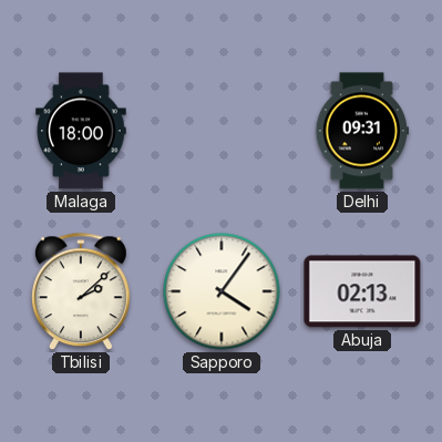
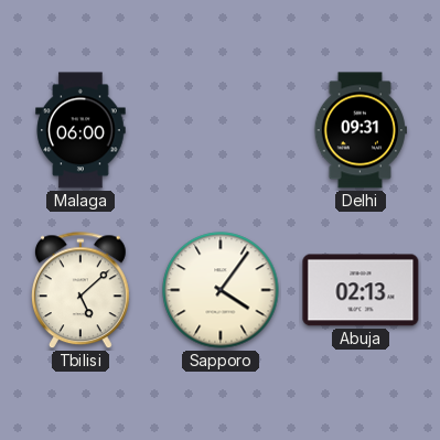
Malaga: 18:00 -> 06:00 (81, 130)
Tbilisi: 2:08 -> 5:08 (81, 291)
